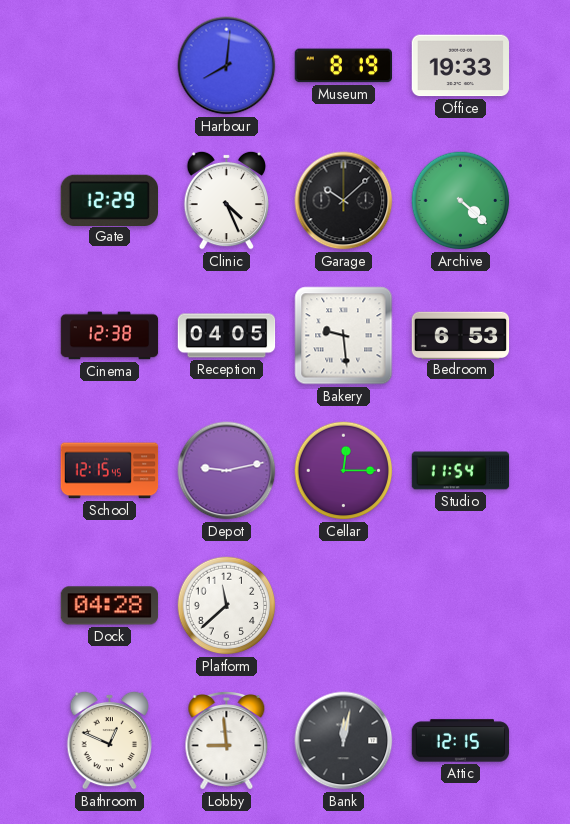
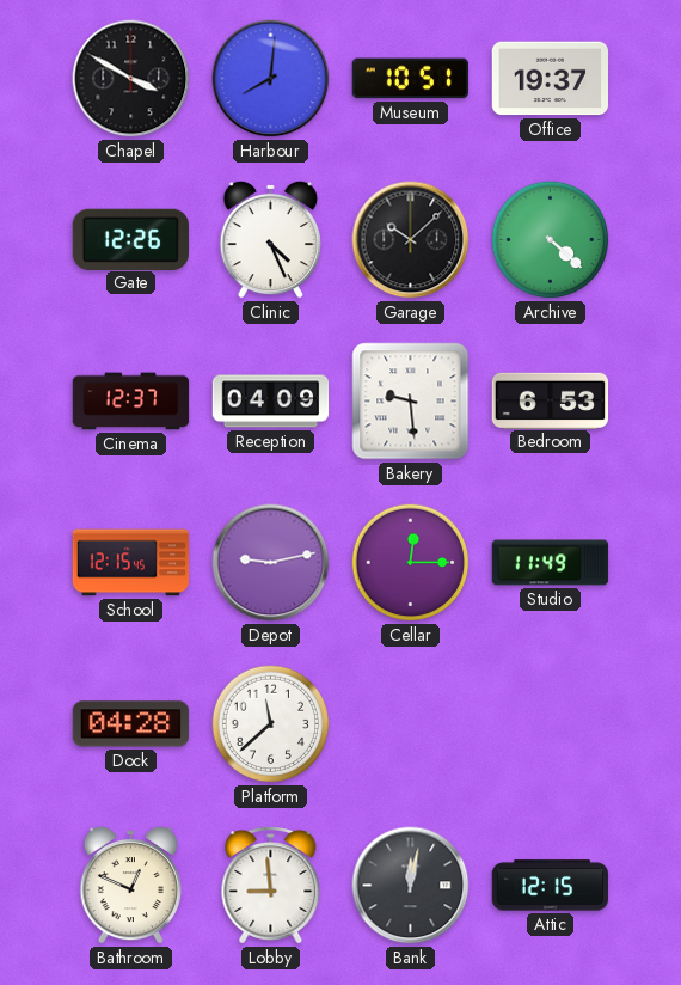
Chapel: none -> 3:50 (131, 79)
Museum: 8:19 -> 10:51 (410, 79)
Office: 19:33 -> 19:37 (551, 79)
Gate: 12:29 -> 12:26 (130, 239)
Cinema: 12:38 -> 12:37 (131, 402)
Reception: 04:05 -> 04:09 (271, 402)
Studio: 11:54 -> 11:49 (551, 563)
